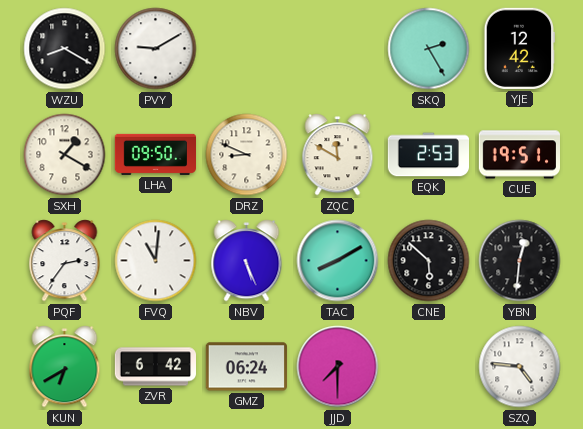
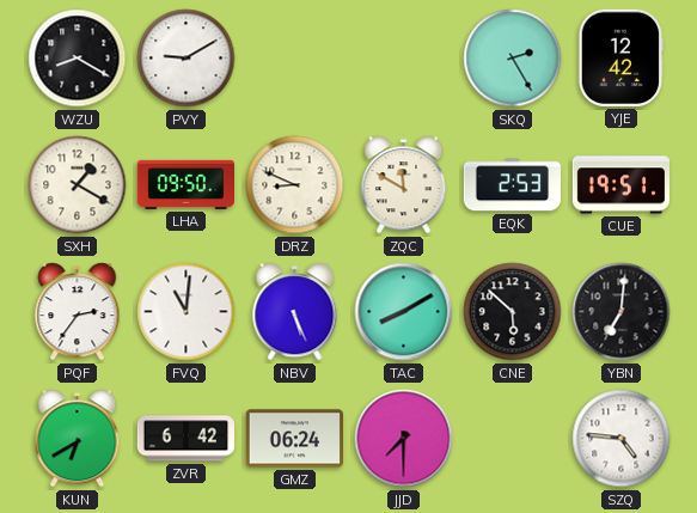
YBN: 12:31 -> 7:01 (622, 312)
